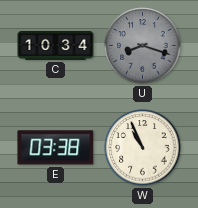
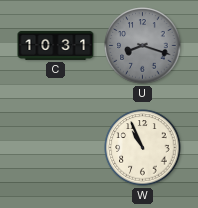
C: 10:34 -> 10:31 (56, 46)
E: 03:38 -> none (56, 148)
